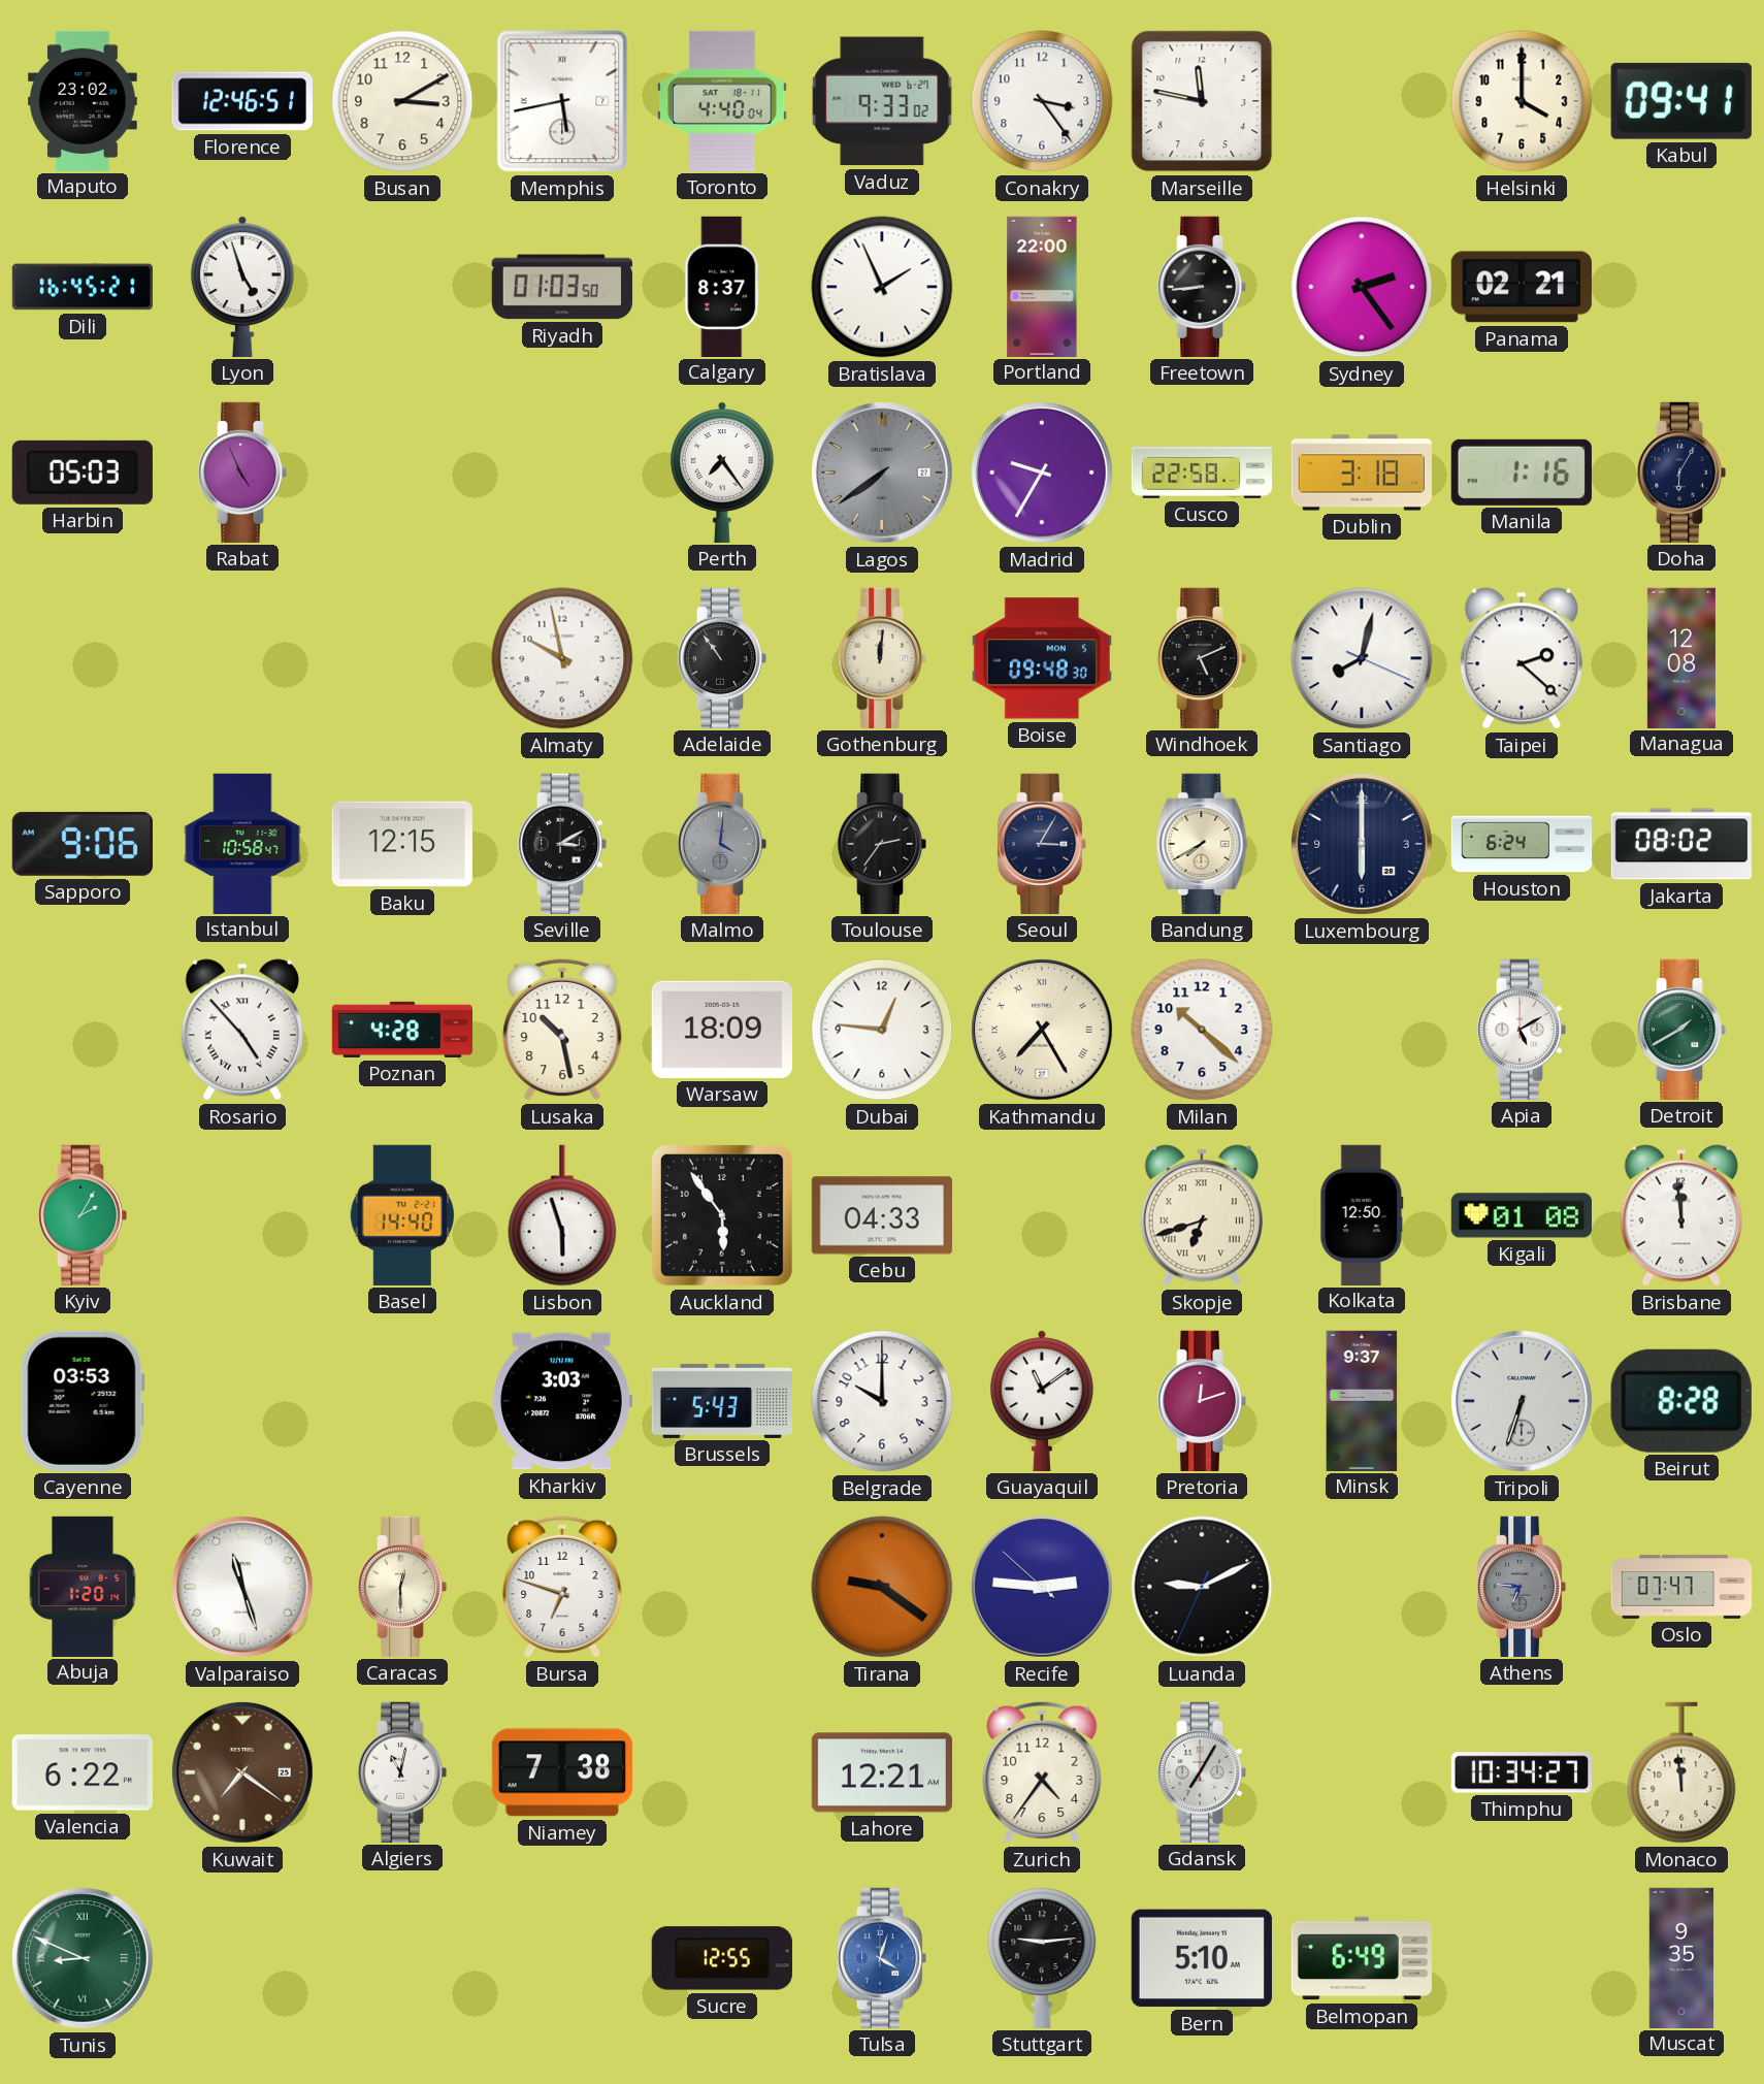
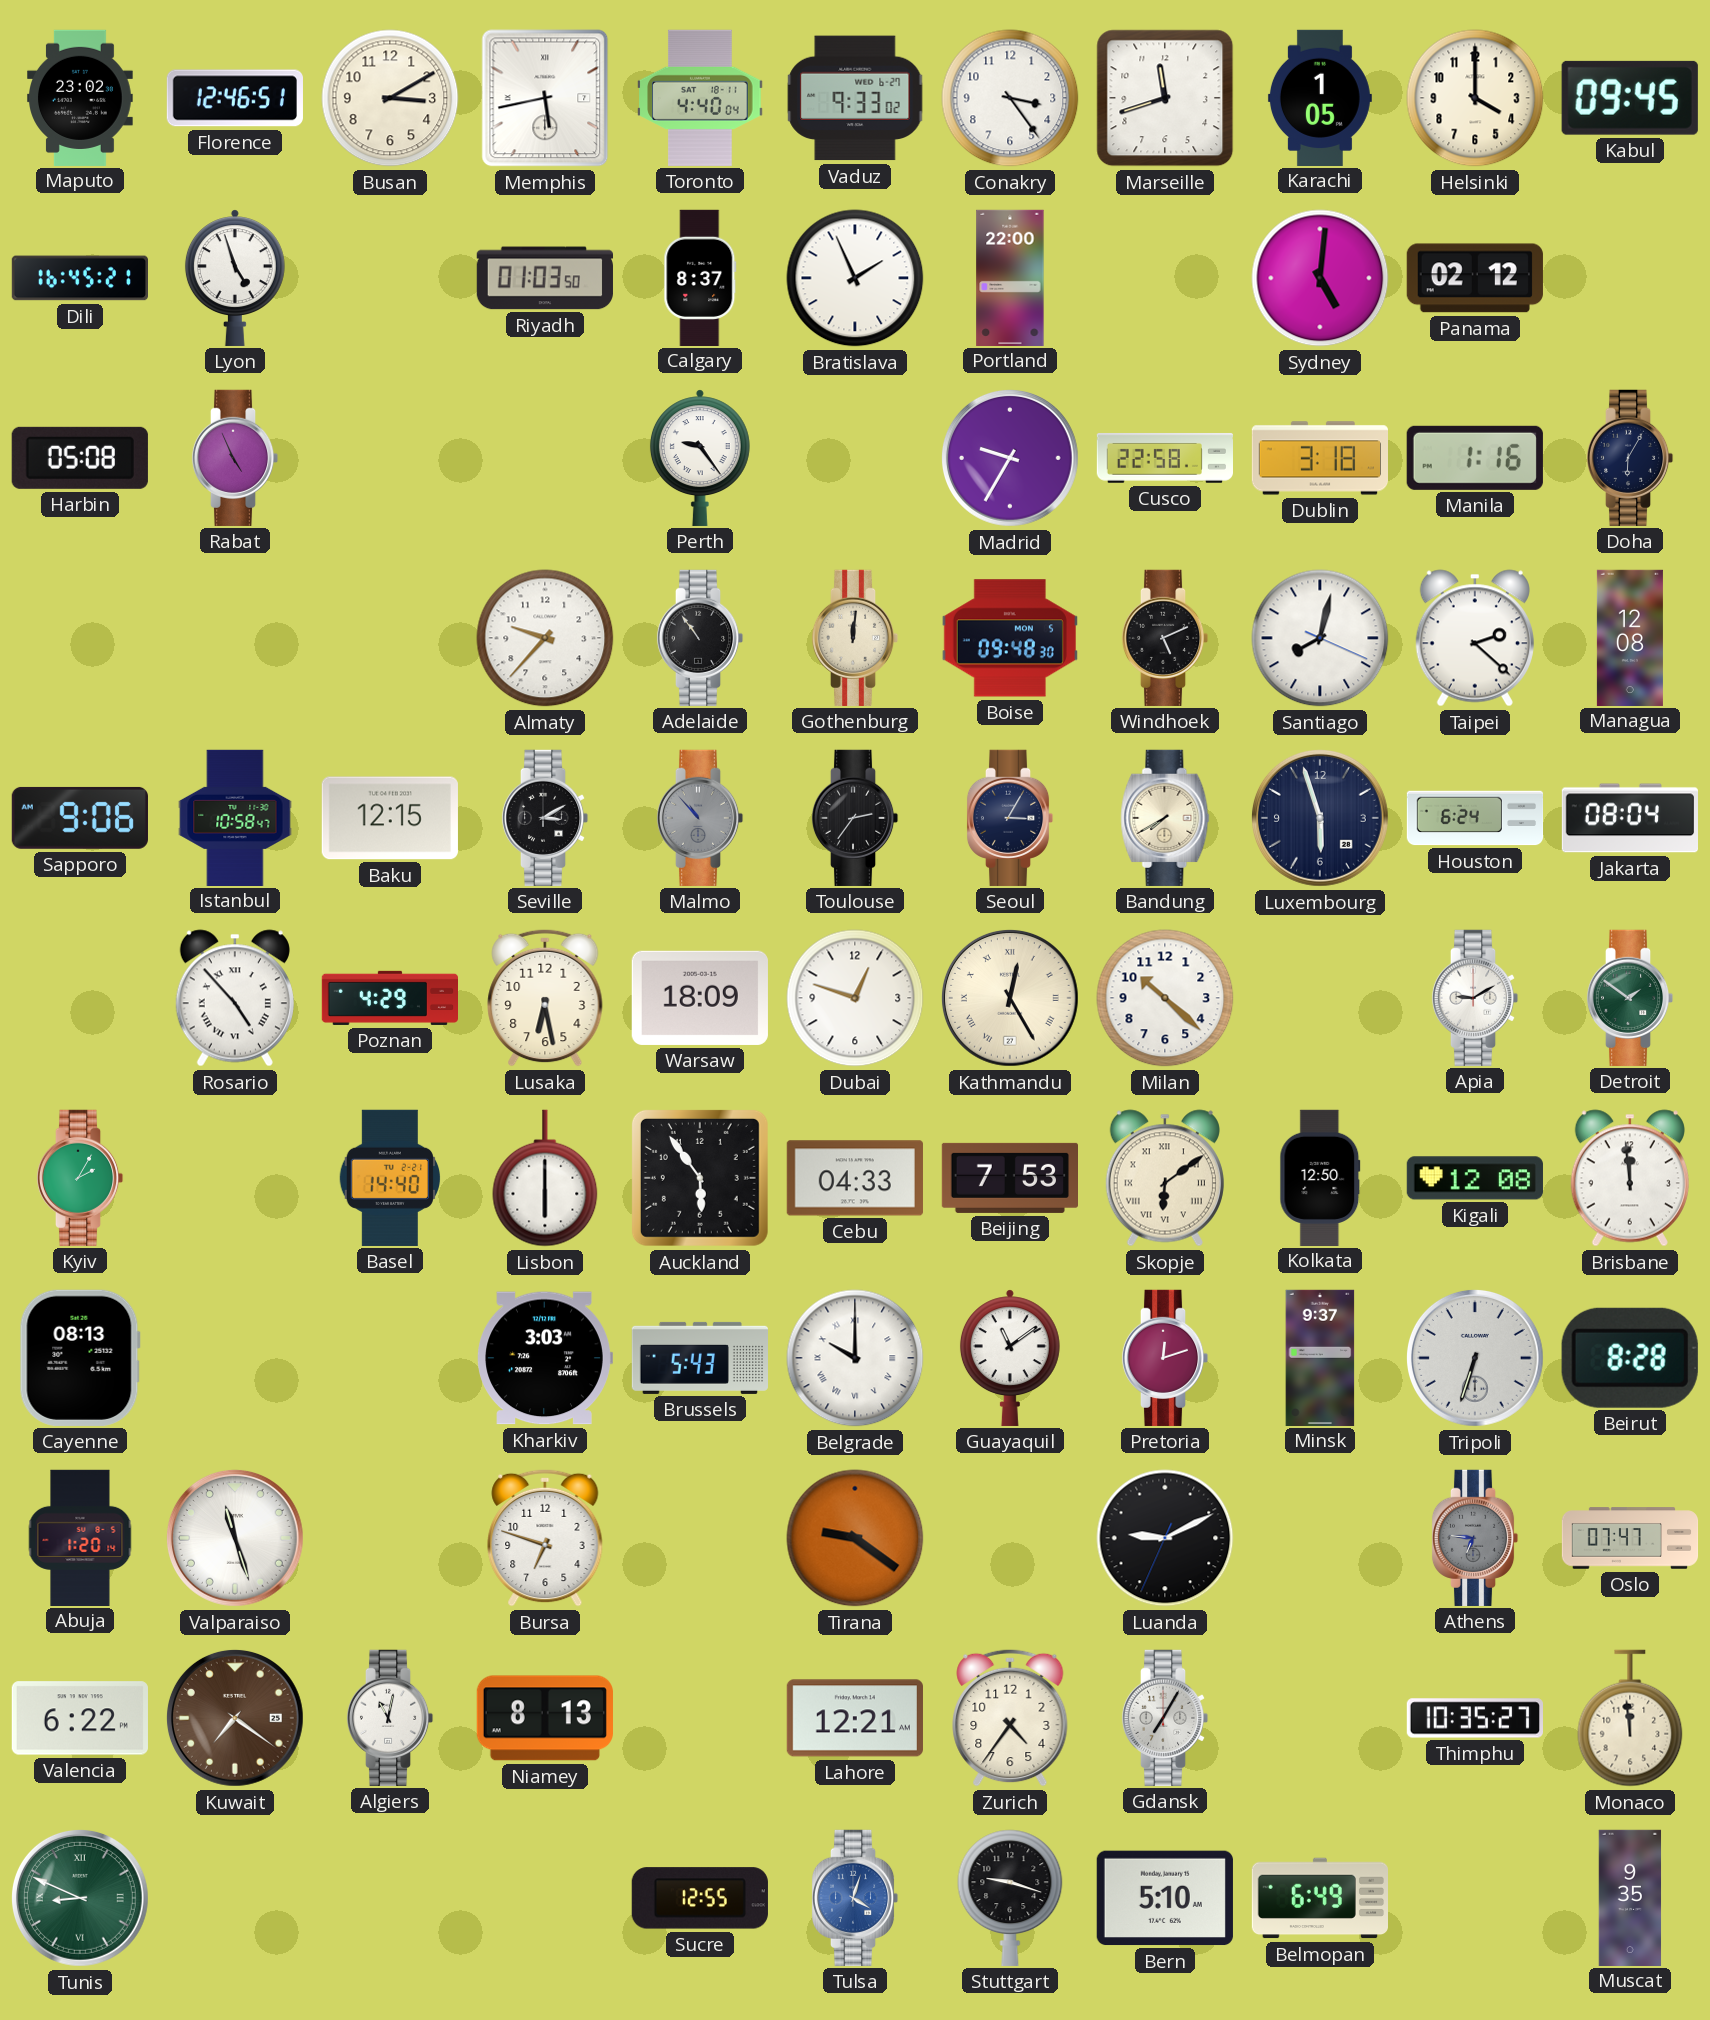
Marseille: 11:47 -> 11:42 (1165, 98)
Karachi: none -> 1:05 (1320, 97)
Kabul: 09:41 -> 09:45 (1630, 98)
Freetown: 8:44 -> none (1202, 287)
Sydney: 2:24 -> 5:01 (1320, 278)
Panama: 02:21 -> 02:12 (1475, 278)
Harbin: 05:03 -> 05:08 (80, 458)
Perth: 7:24 -> 9:24 (700, 458)
Lagos: 7:39 -> none (882, 473)
Almaty: 9:58 -> 9:37 (545, 638)
Malmo: 4:01 -> 10:53 (700, 818)
Luxembourg: 6:00 -> 5:57 (1320, 818)
Jakarta: 08:02 -> 08:04 (1629, 818)
Poznan: 4:28 -> 4:29 (389, 998)
Lusaka: 10:28 -> 6:28 (545, 998)
Dubai: 12:46 -> 12:48 (855, 998)
Kathmandu: 7:25 -> 12:25 (1010, 998)
Apia: 5:10 -> 9:10 (1475, 998)
Detroit: 1:40 -> 1:51 (1630, 998)
Lisbon: 5:57 -> 6:00 (545, 1178)
Beijing: none -> 7:53 (1009, 1178)
Skopje: 6:42 -> 6:09 (1165, 1178)
Kigali: 01:08 -> 12:08 (1475, 1178)
Cayenne: 03:53 -> 08:13 (80, 1358)
Belgrade numerals: Arabic -> Roman (855, 1358)
Caracas: 12:30 -> none (402, 1587)
Recife: 2:45 -> none (1042, 1587)
Niamey: 7:38 -> 8:13 (545, 1718)
Thimphu: 10:34 -> 10:35 (1474, 1718)
Stuttgart: 9:14 -> 9:18 (1010, 1898)
